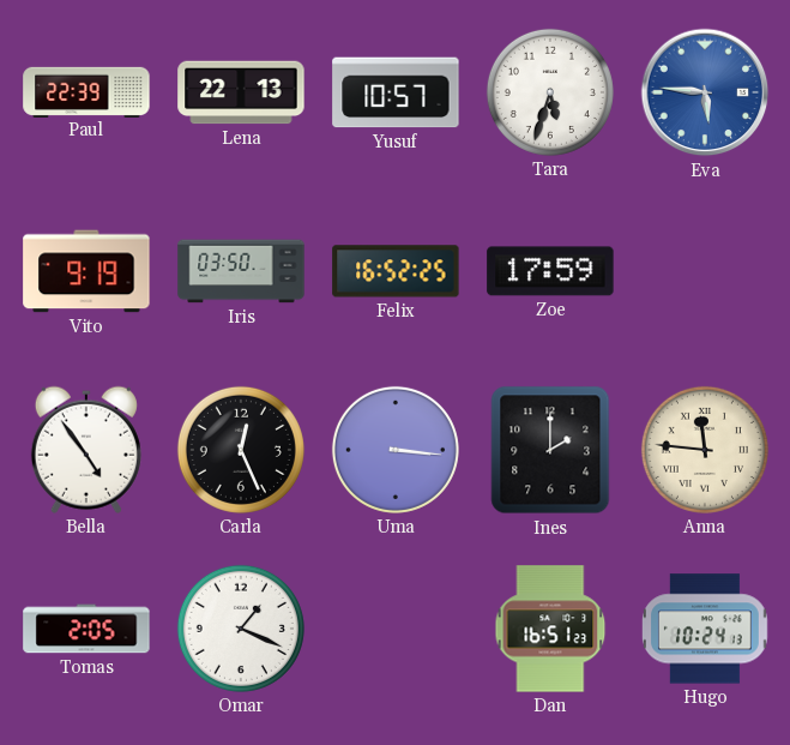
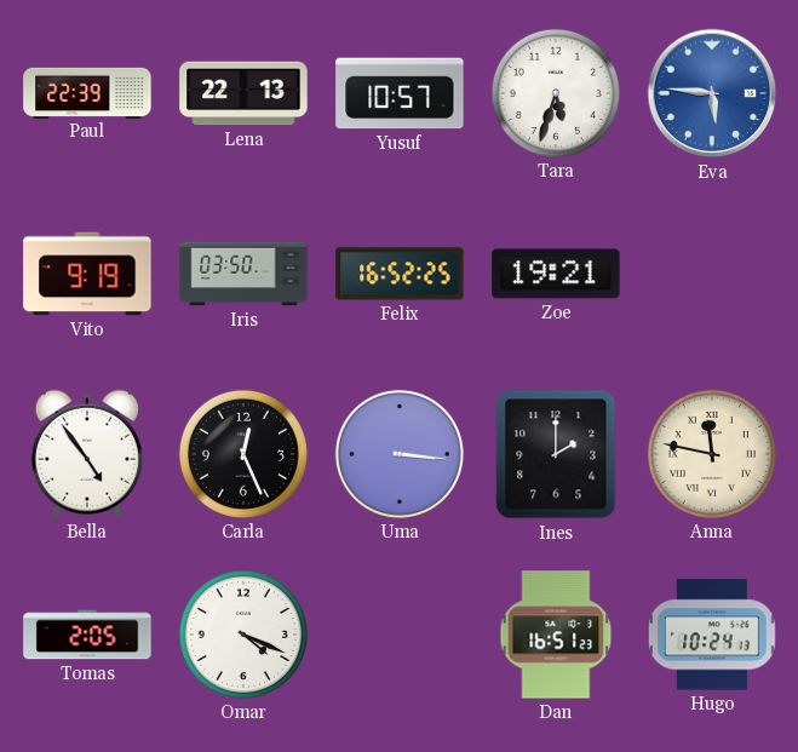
Zoe: 17:59 -> 19:21 (556, 274)
Anna: 11:46 -> 11:47 (712, 454)
Omar: 1:19 -> 4:19 (243, 635)
